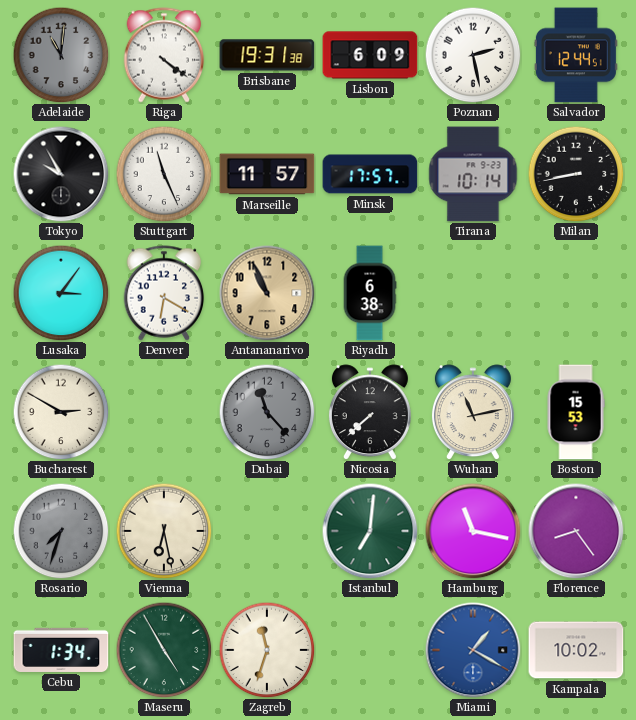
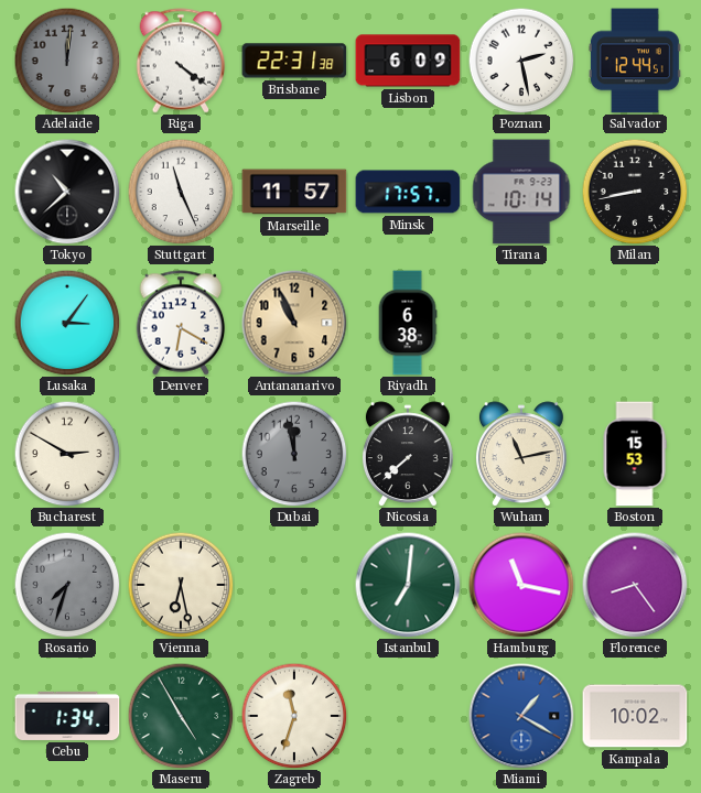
Adelaide: 11:01 -> 12:01 (67, 61)
Brisbane: 19:31 -> 22:31 (294, 61)
Tokyo: 9:55 -> 10:38 (67, 192)
Dubai: 11:23 -> 11:58 (294, 454)
